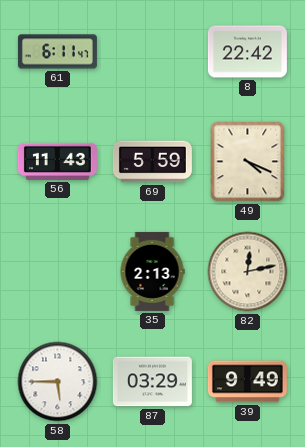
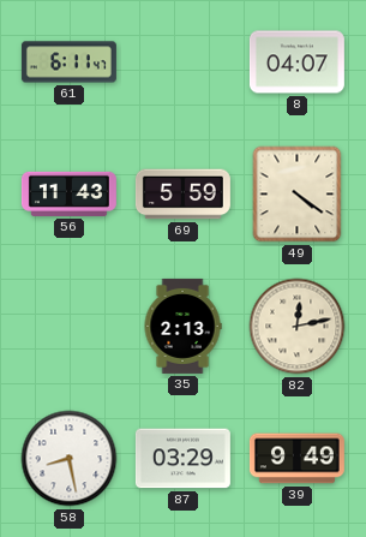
8: 22:42 -> 04:07 (296, 62)
49: 4:19 -> 4:21 (298, 195)
58: 5:45 -> 8:28 (70, 459)
